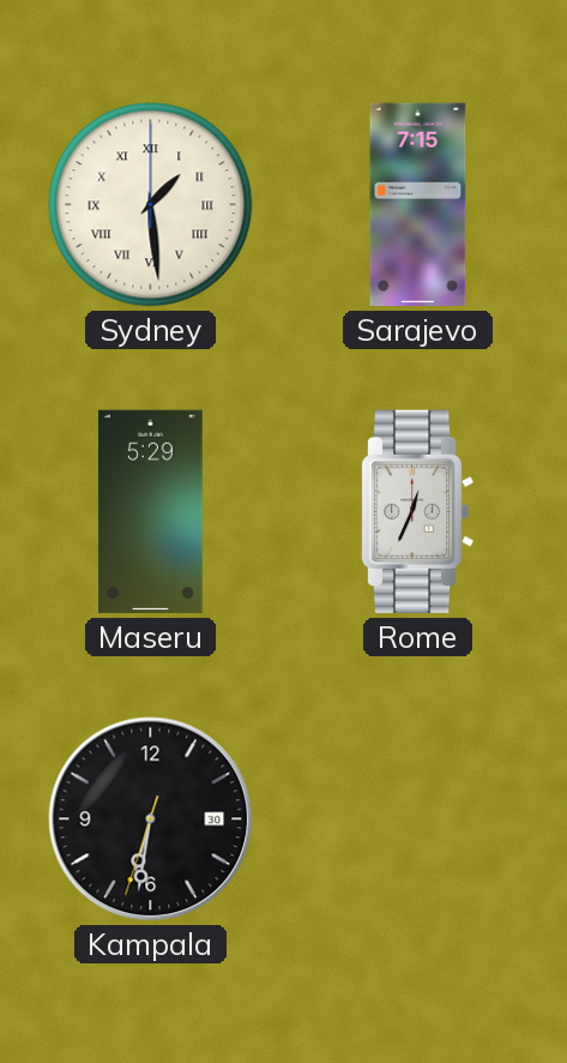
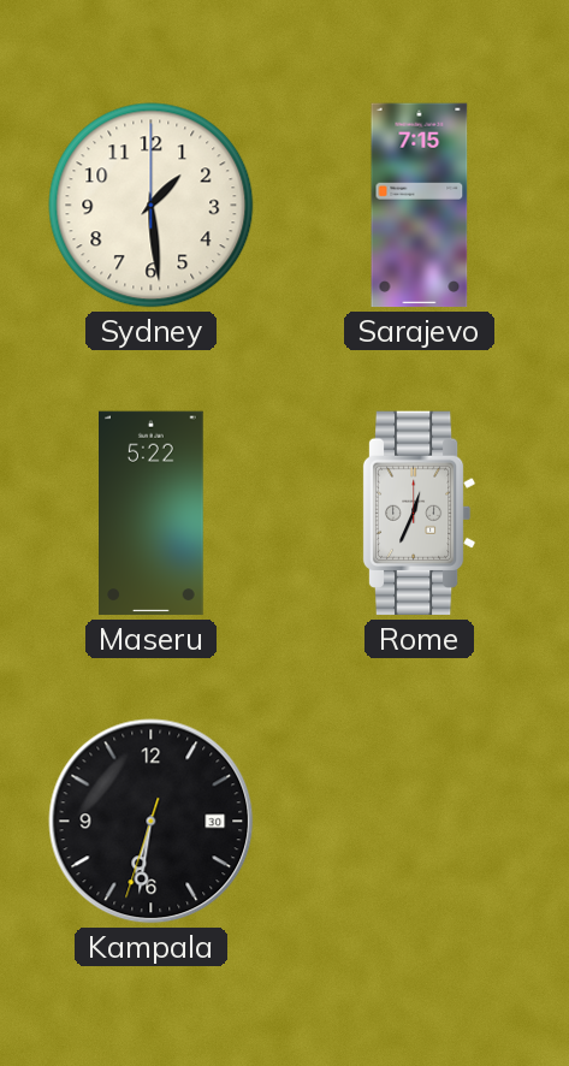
Sydney numerals: Roman -> Arabic (152, 206)
Maseru: 5:29 -> 5:22 (152, 514)
